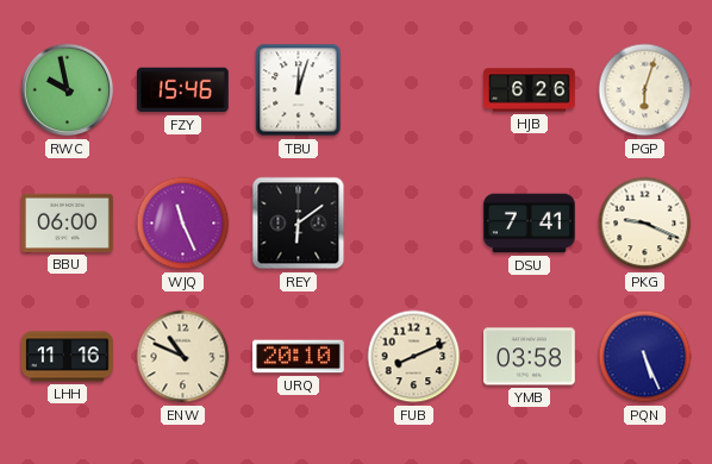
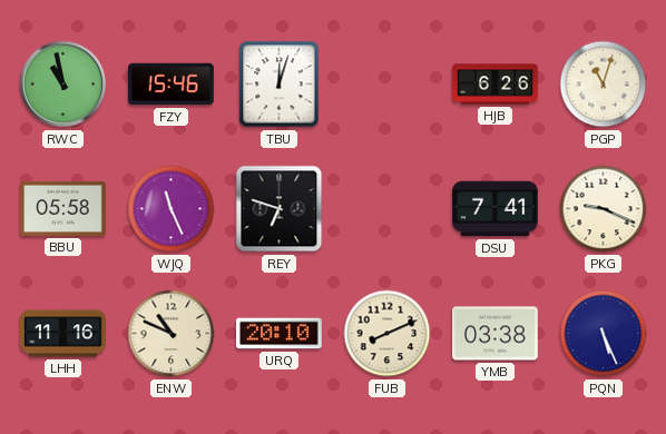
RWC: 9:58 -> 10:58 (63, 85)
PGP: 6:03 -> 11:03 (604, 85)
BBU: 06:00 -> 05:58 (63, 208)
REY: 6:09 -> 6:48 (280, 209)
YMB: 03:58 -> 03:38 (496, 334)
